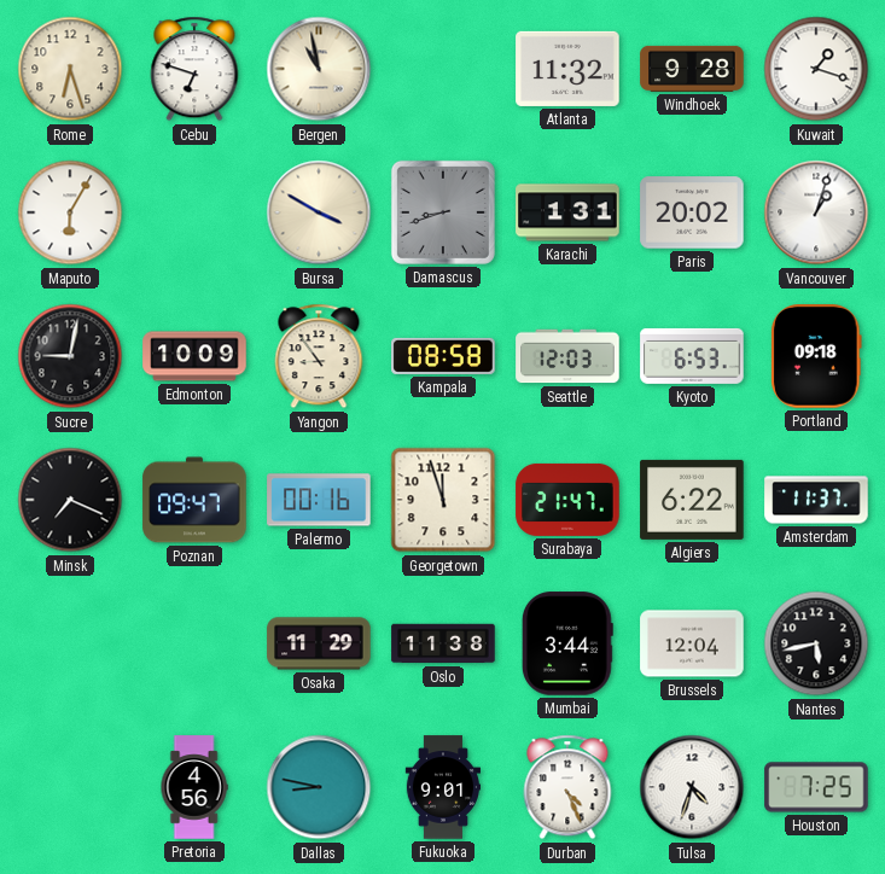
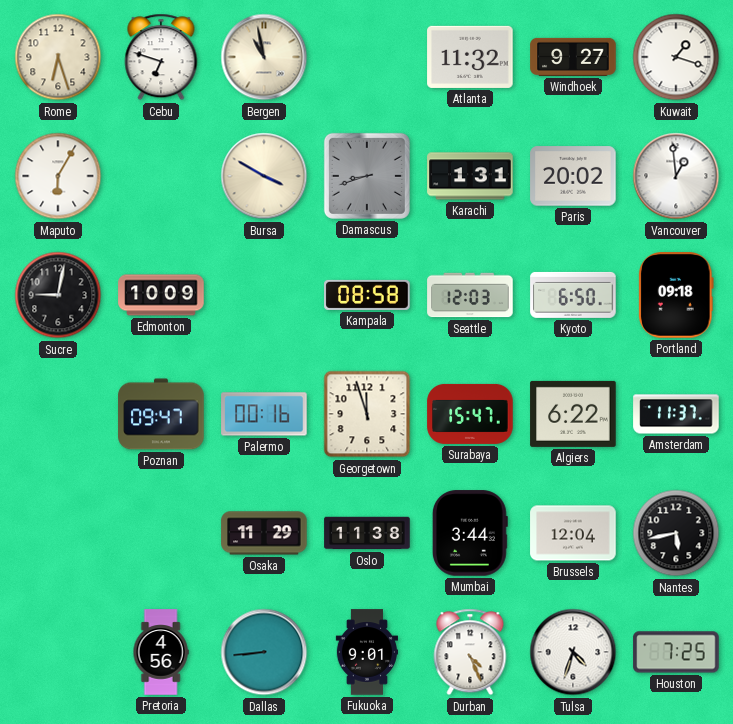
Windhoek: 9:28 -> 9:27 (573, 57)
Vancouver: 1:03 -> 12:59 (676, 176)
Yangon: 8:54 -> none (319, 356)
Kyoto: 6:53 -> 6:50 (573, 295)
Minsk: 7:19 -> none (70, 500)
Surabaya: 21:47 -> 15:47 (470, 414)
Dallas: 8:47 -> 8:44 (264, 652)
